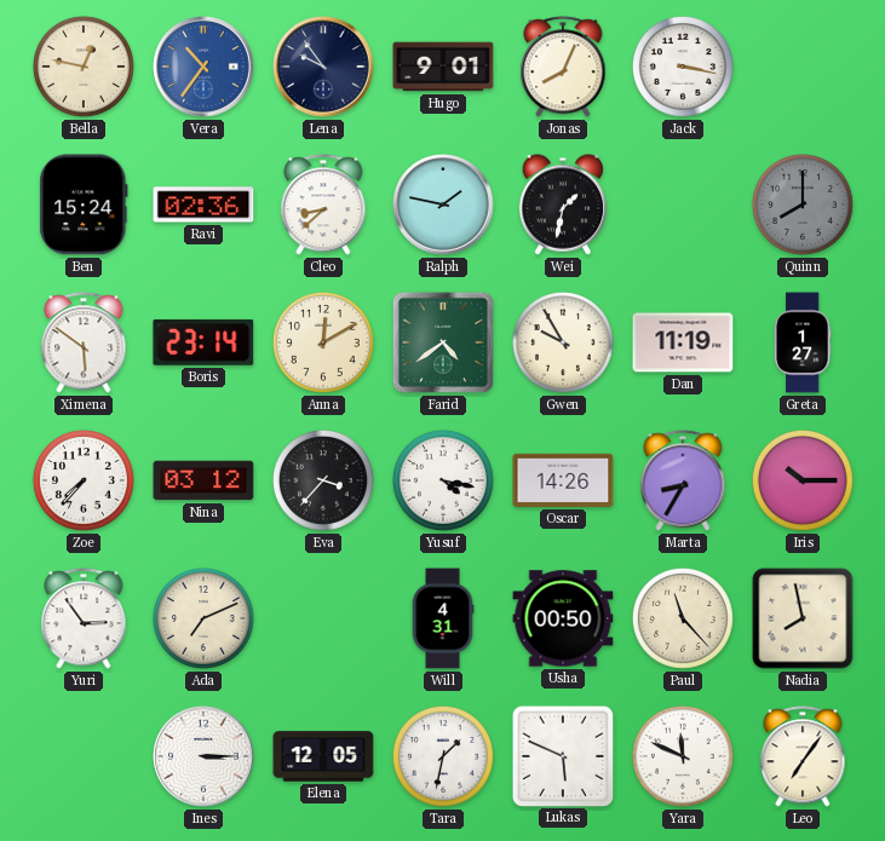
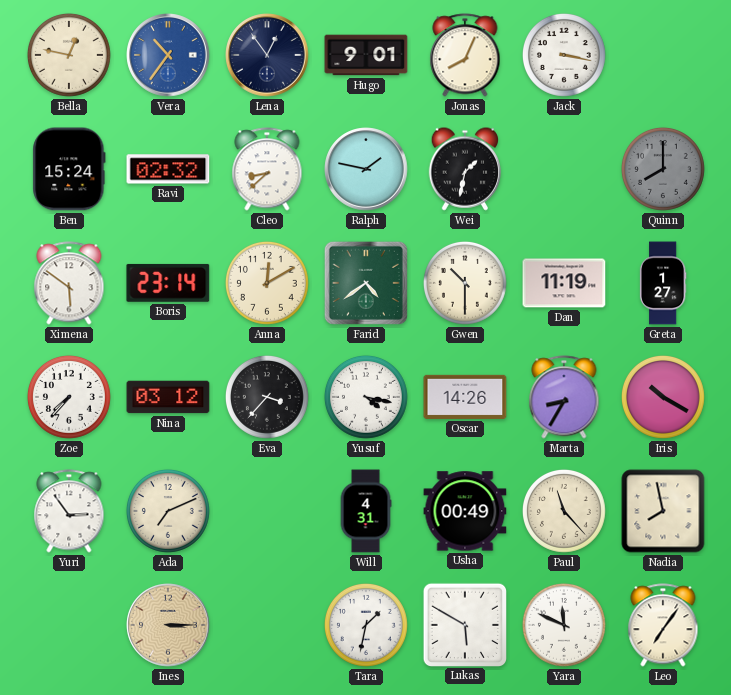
Lena: 9:54 -> 12:54 (267, 55)
Ravi: 02:36 -> 02:32 (168, 169)
Gwen: 9:55 -> 10:30 (465, 283)
Iris: 10:15 -> 10:20 (663, 397)
Usha: 00:50 -> 00:49 (465, 511)
Ines dial: white -> champagne (168, 625)
Elena: 12:05 -> none (323, 756)
Lukas: 5:49 -> 5:50 (464, 624)
